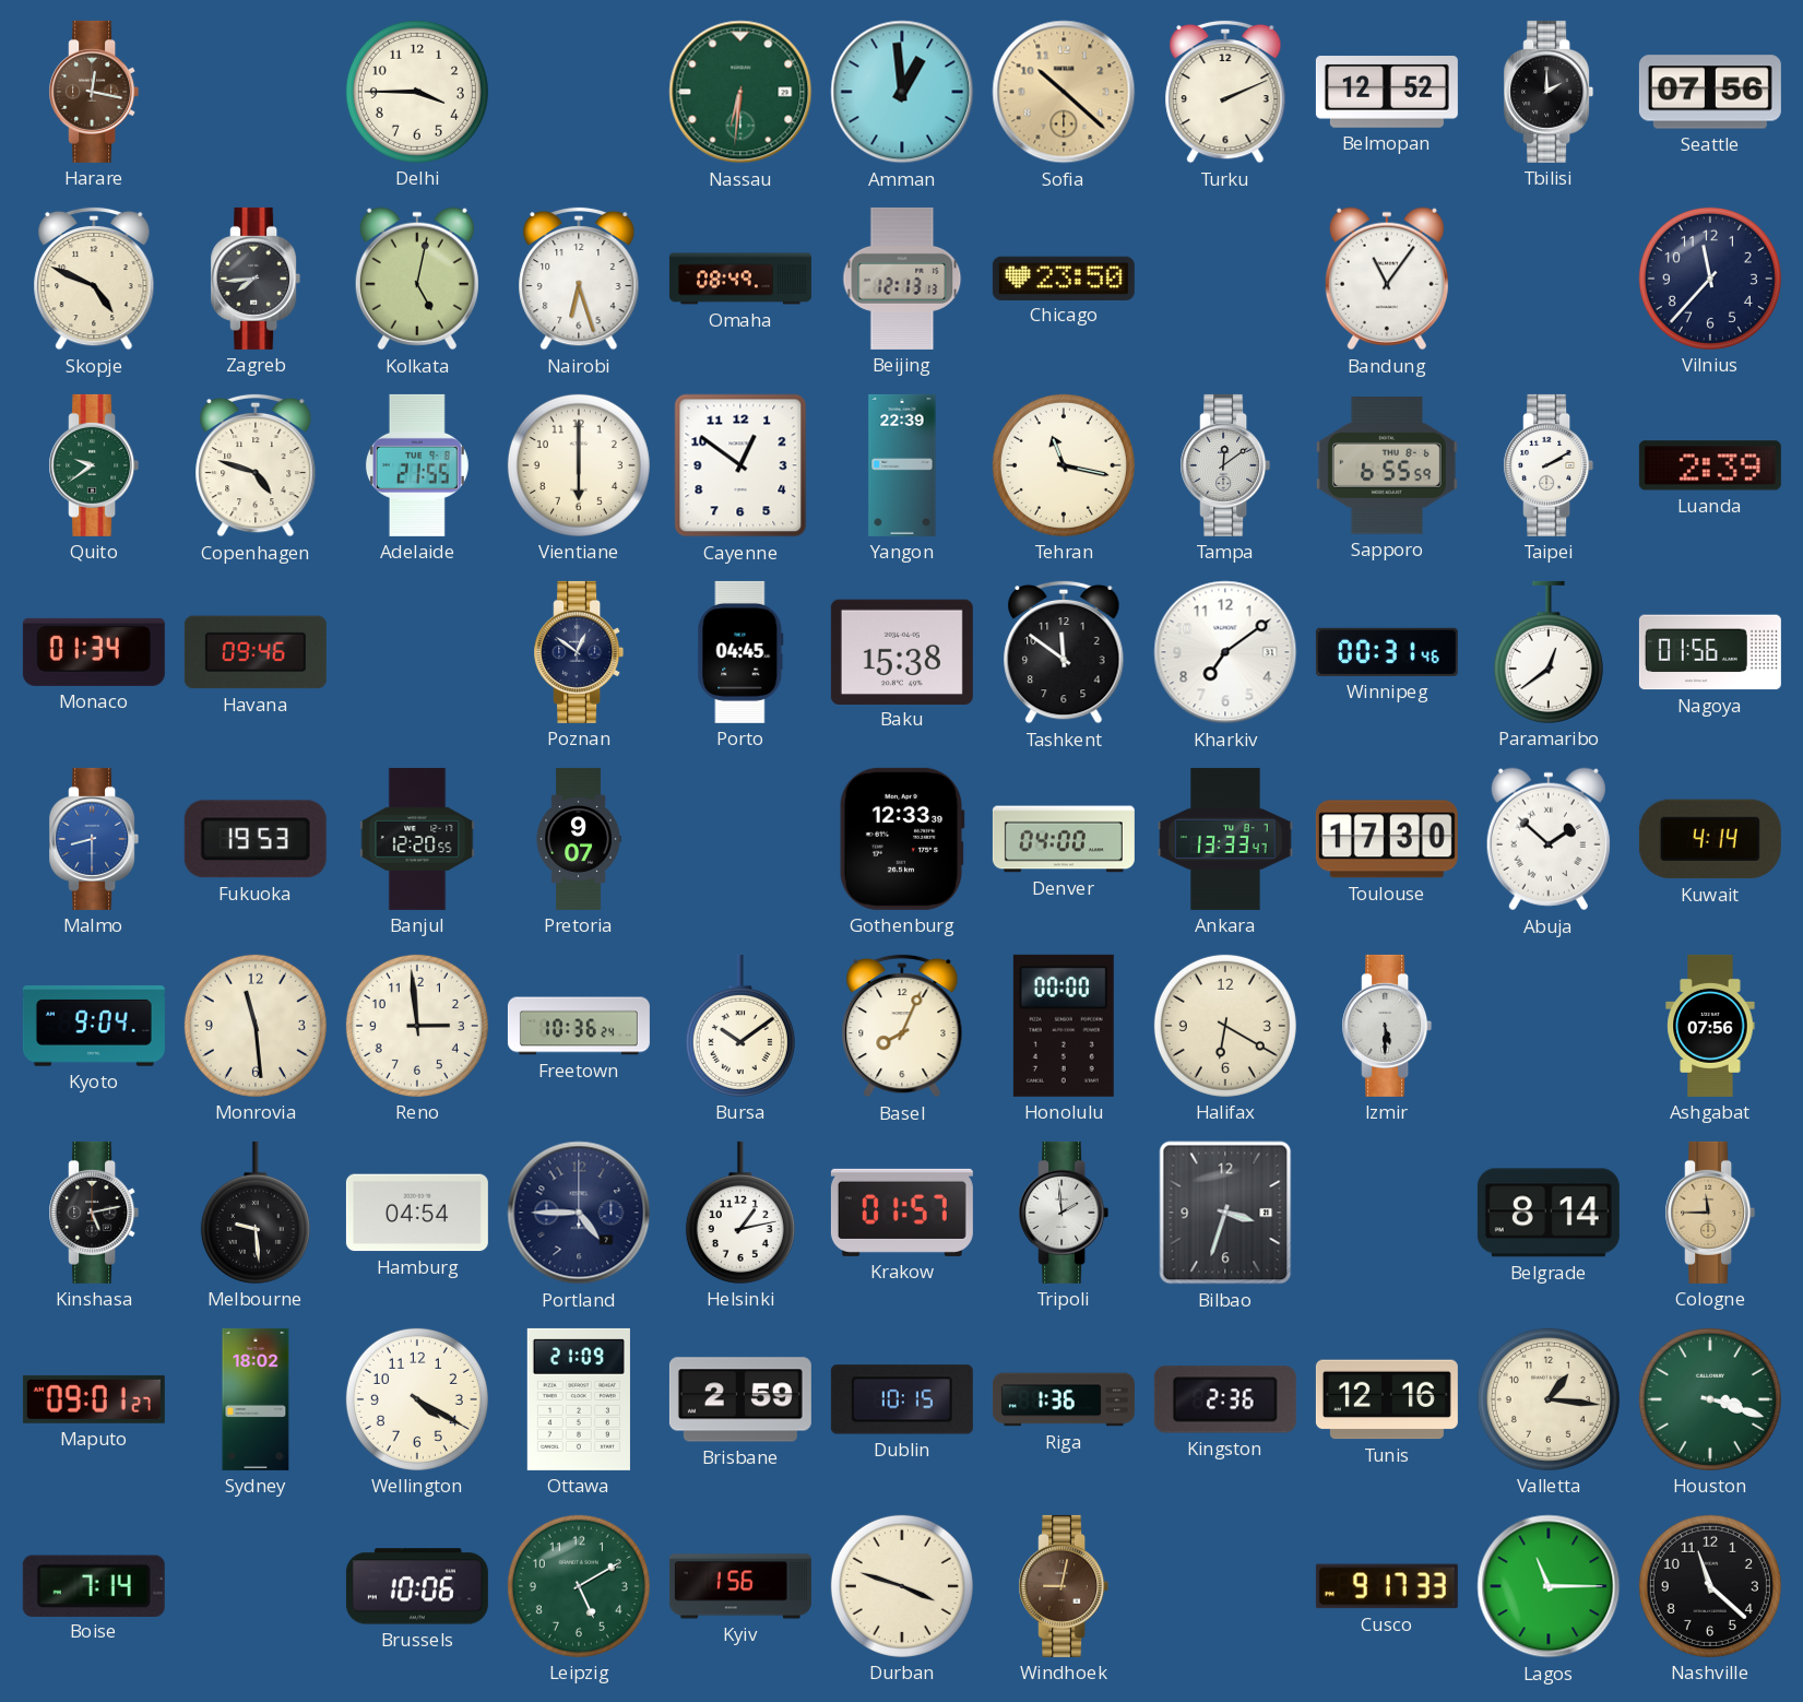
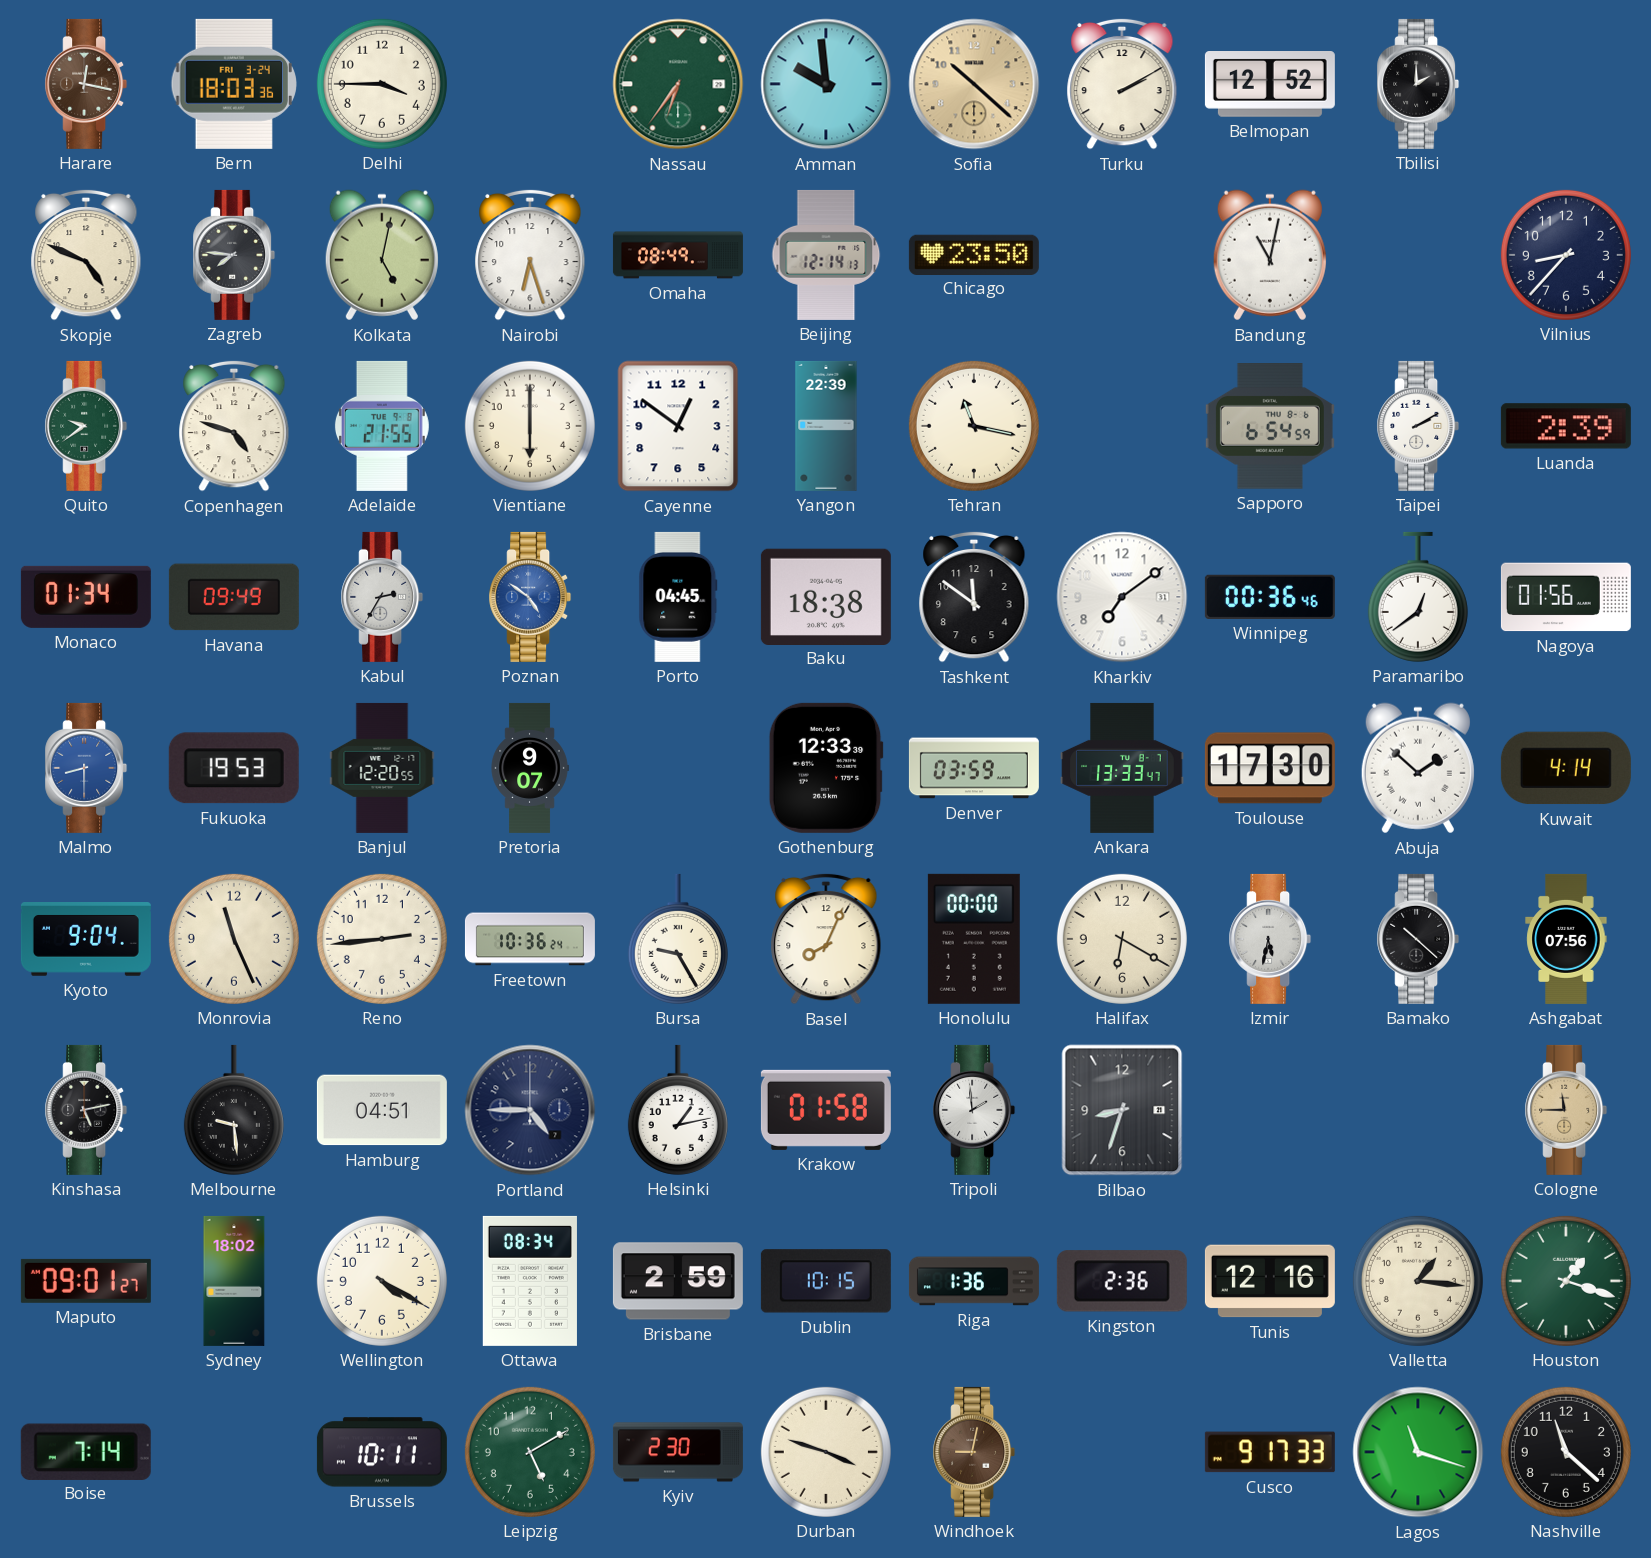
Bern: none -> 18:03 (234, 84)
Nassau: 6:31 -> 6:36 (678, 84)
Amman: 12:59 -> 9:59 (826, 84)
Turku: 2:11 -> 2:10 (1122, 84)
Seattle: 07:56 -> none (1710, 92)
Zagreb: 7:44 -> 7:46 (234, 255)
Beijing: 12:13 -> 12:14 (826, 255)
Bandung: 11:06 -> 11:02 (1270, 255)
Vilnius: 11:37 -> 8:37 (1566, 255)
Tampa: 12:09 -> none (1225, 465)
Sapporo: 6:55 -> 6:54 (1270, 427)
Havana: 09:46 -> 09:49 (234, 597)
Kabul: none -> 2:35 (382, 597)
Poznan: 12:51 -> 4:51 (530, 597)
Poznan dial: navy -> blue (530, 597)
Baku: 15:38 -> 18:38 (826, 596)
Winnipeg: 00:31 -> 00:36 (1270, 597)
Denver: 04:00 -> 03:59 (974, 768)
Monrovia: 11:29 -> 11:26 (234, 939)
Reno: 2:59 -> 2:44 (382, 939)
Bursa: 10:09 -> 9:25 (678, 939)
Izmir: 5:30 -> 5:32 (1270, 939)
Bamako: none -> 10:22 (1418, 939)
Hamburg: 04:54 -> 04:51 (382, 1110)
Krakow: 01:57 -> 01:58 (826, 1110)
Bilbao: 3:33 -> 8:33 (1122, 1110)
Belgrade: 8:14 -> none (1549, 1213)
Ottawa: 21:09 -> 08:34 (530, 1281)
Houston: 3:18 -> 1:18 (1566, 1281)
Brussels: 10:06 -> 10:11 (382, 1452)
Kyiv: 1:56 -> 2:30 (678, 1452)
Lagos: 11:15 -> 11:18 (1418, 1452)
